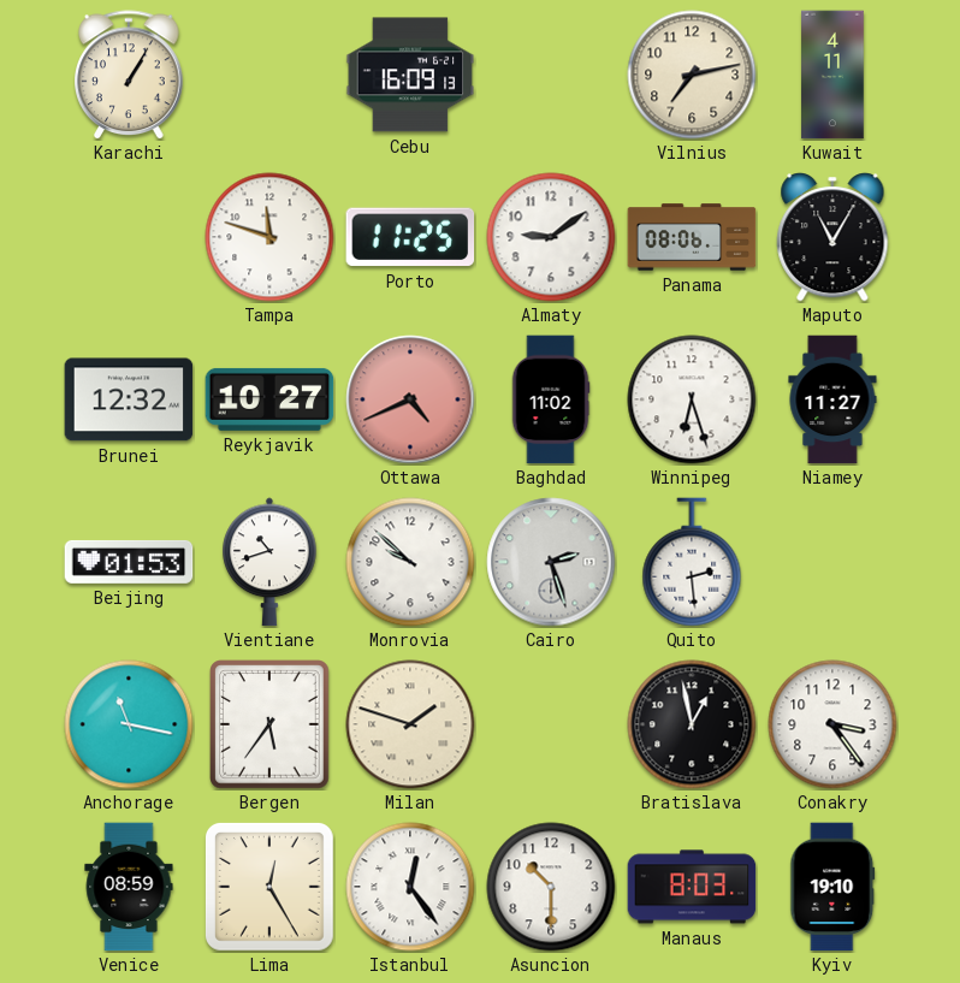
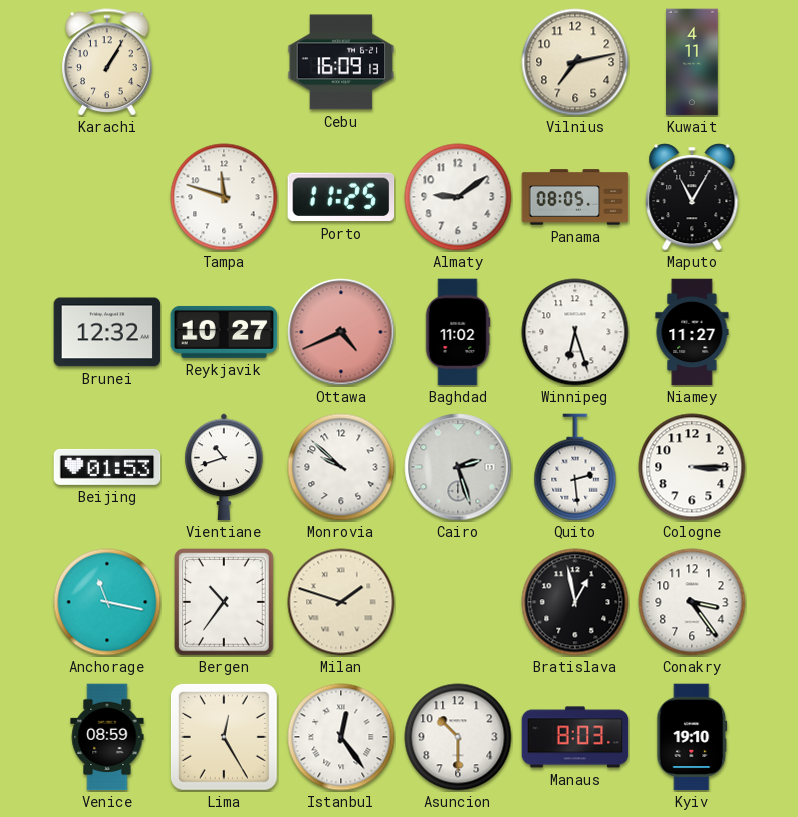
Panama: 08:06 -> 08:05 (575, 197)
Cologne: none -> 3:15 (692, 467)
Bergen: 5:36 -> 10:36 (224, 602)
